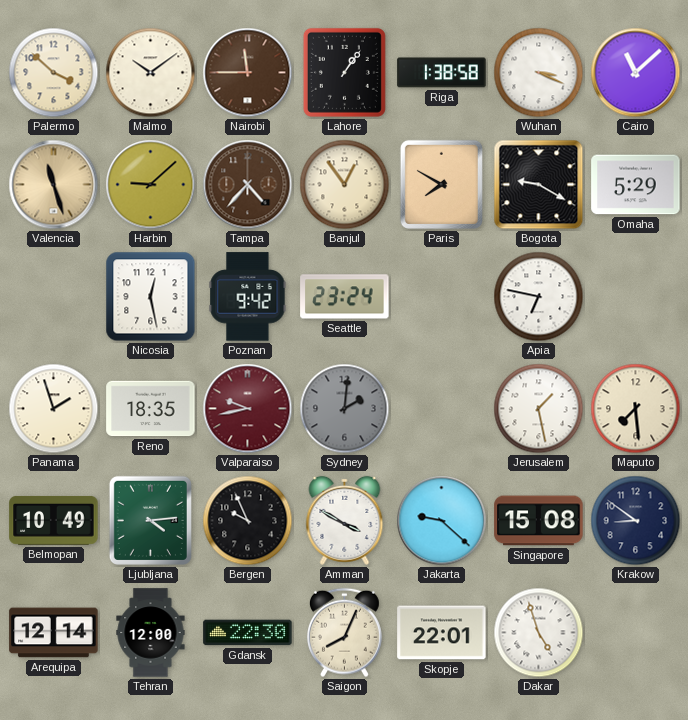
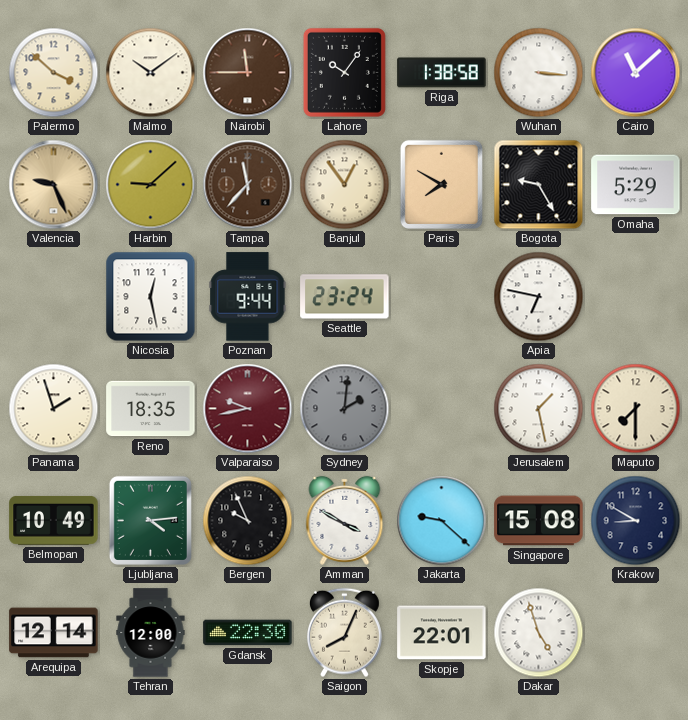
Lahore: 1:06 -> 10:06 (344, 72)
Wuhan: 3:19 -> 3:16 (539, 73)
Valencia: 11:27 -> 9:26 (54, 185)
Tampa: 4:37 -> 11:37 (248, 185)
Bogota: 9:20 -> 9:25 (539, 185)
Poznan: 9:42 -> 9:44 (248, 297)
Maputo: 7:29 -> 7:30 (636, 409)
Krakow: 8:51 -> 8:50 (636, 521)
